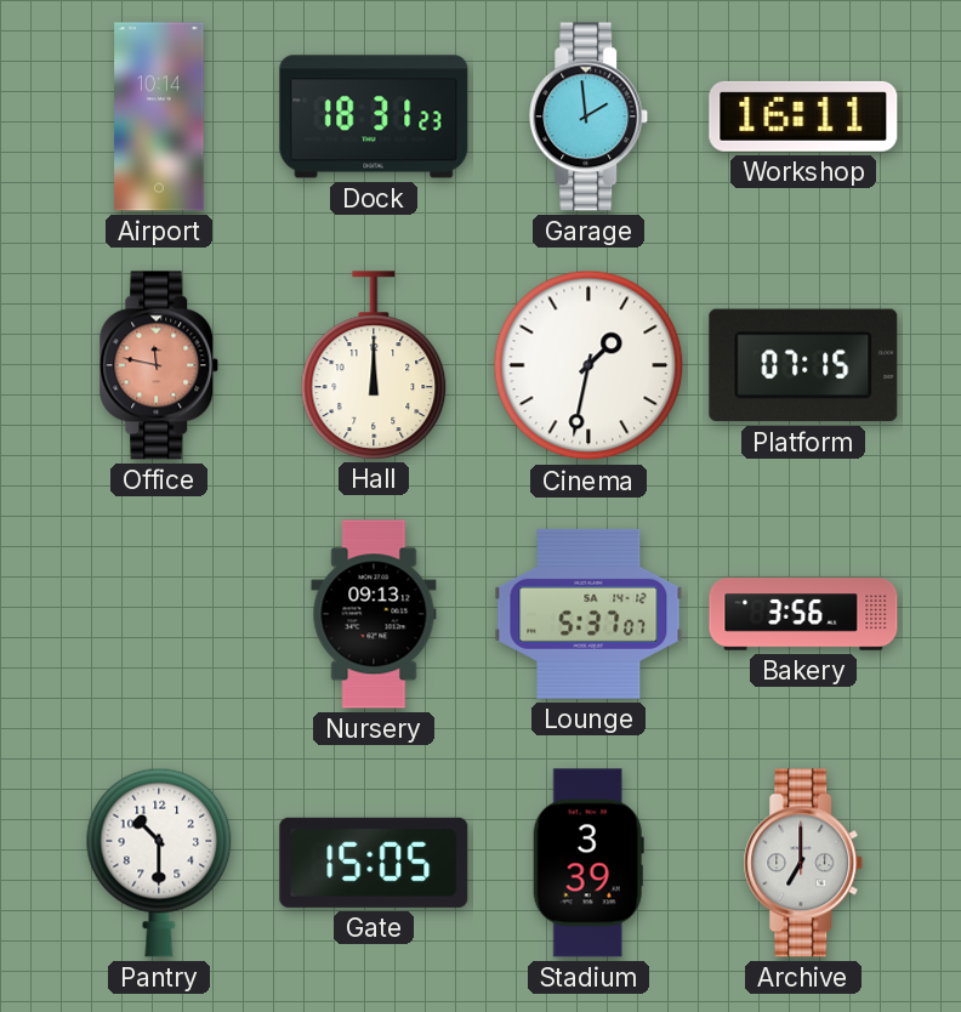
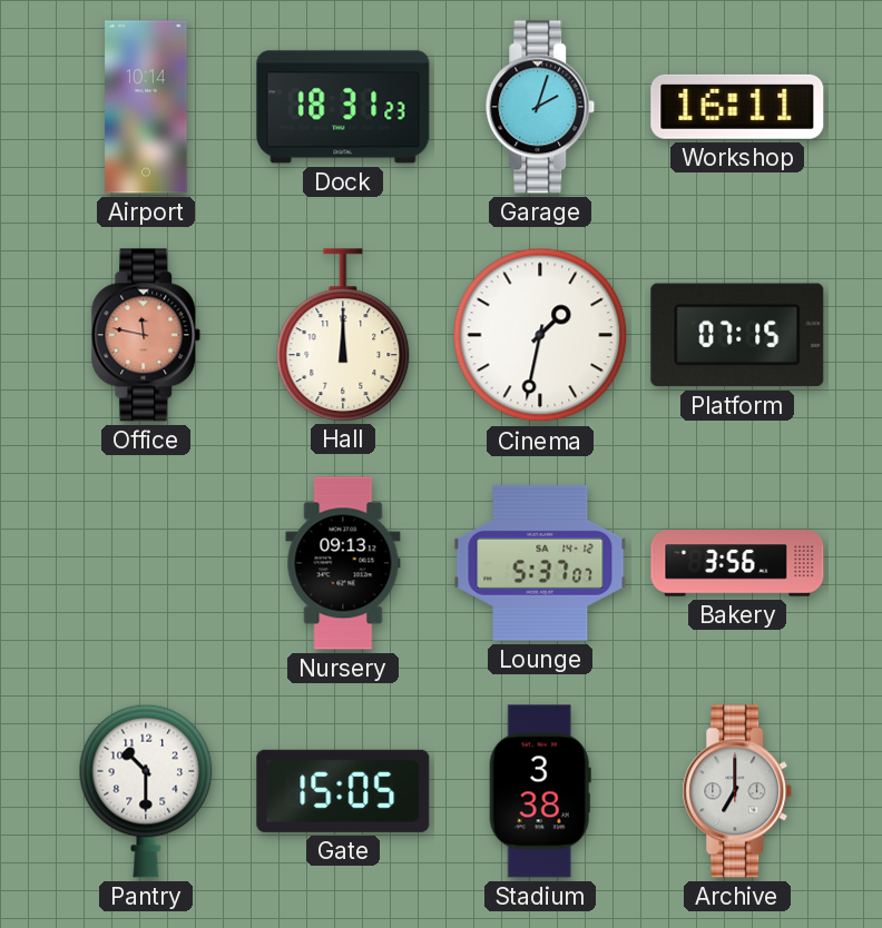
Garage: 1:59 -> 2:03 (540, 107)
Stadium: 3:39 -> 3:38 (540, 791)
